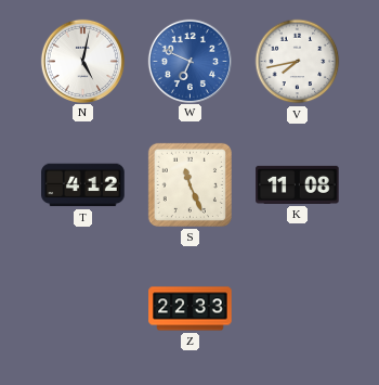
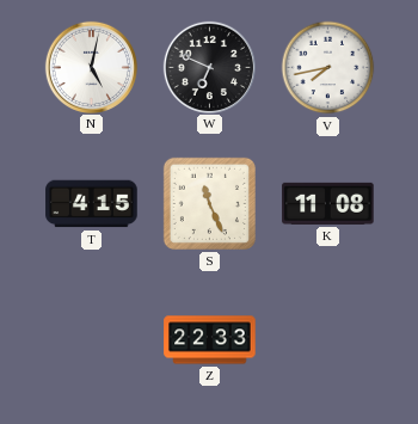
W dial: blue -> black (209, 67)
T: 4:12 -> 4:15 (92, 204)
